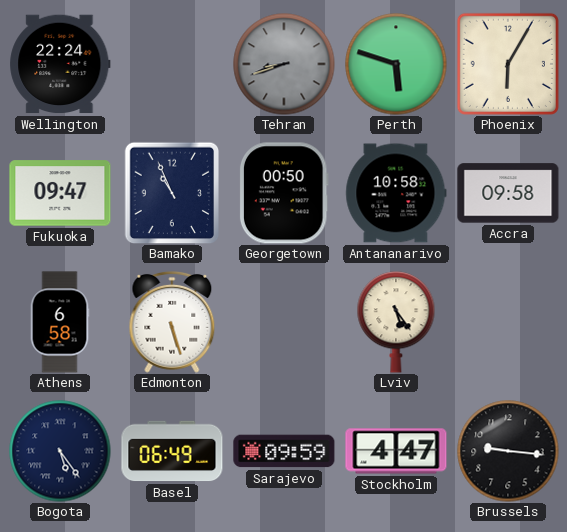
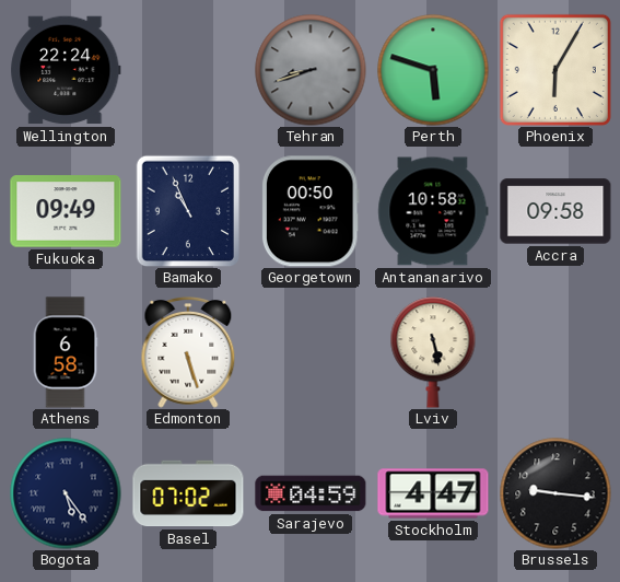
Fukuoka: 09:47 -> 09:49 (66, 211)
Lviv: 5:24 -> 5:28 (433, 352)
Basel: 06:49 -> 07:02 (188, 493)
Sarajevo: 09:59 -> 04:59 (311, 493)
